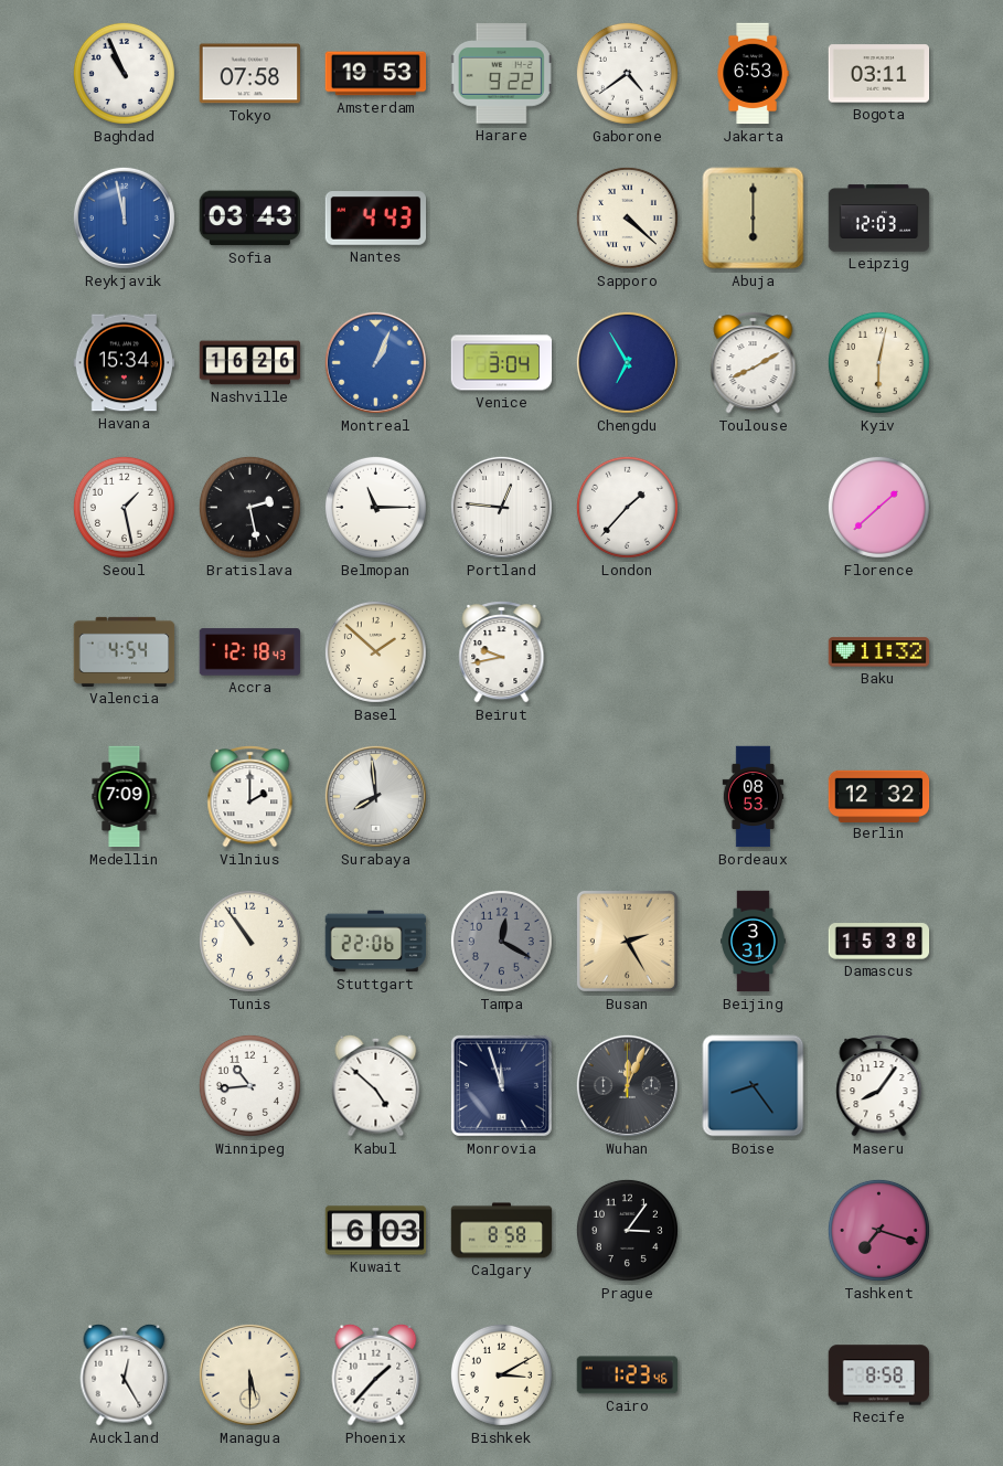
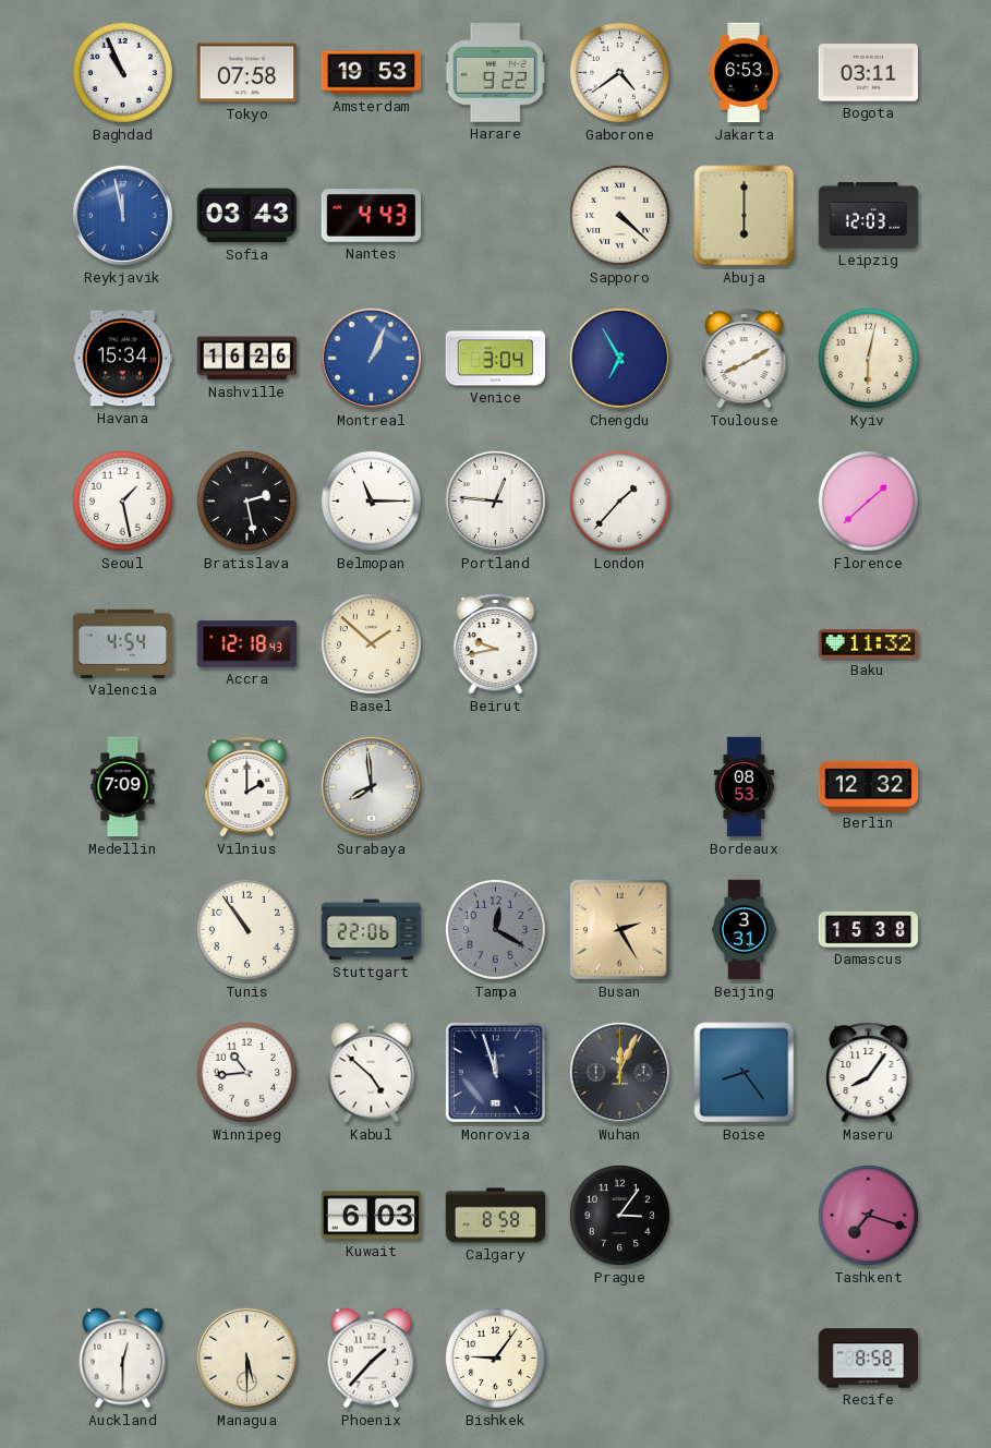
Auckland: 12:25 -> 12:30 (123, 1357)
Bishkek: 3:10 -> 9:06 (495, 1357)
Cairo: 1:23 -> none (628, 1375)
